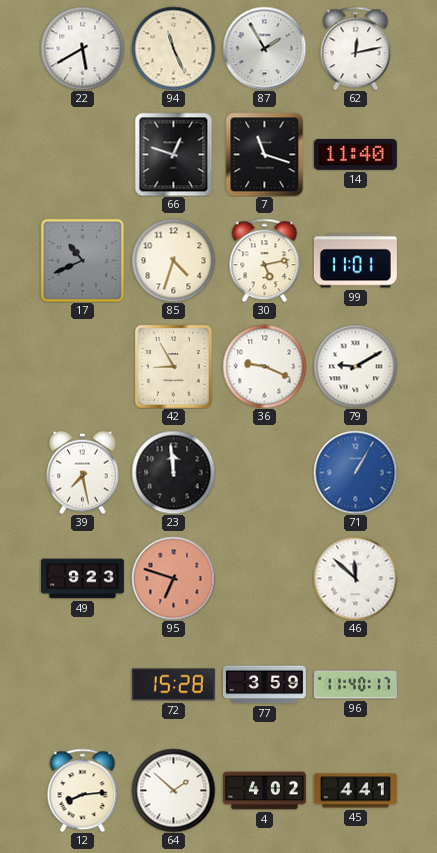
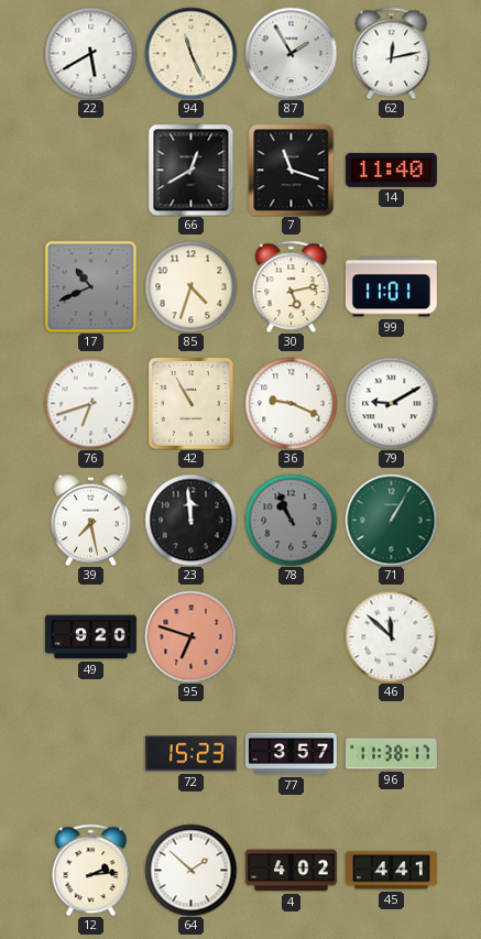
66: 12:48 -> 12:40 (192, 170)
76: none -> 6:42 (90, 403)
42: 8:55 -> 10:55 (192, 403)
78: none -> 10:56 (291, 520)
71 dial: blue -> green (391, 520)
49: 9:23 -> 9:20 (90, 637)
72: 15:28 -> 15:23 (190, 754)
77: 3:59 -> 3:57 (291, 754)
96: 11:40 -> 11:38 (391, 754)
12: 8:14 -> 2:14 (91, 870)
